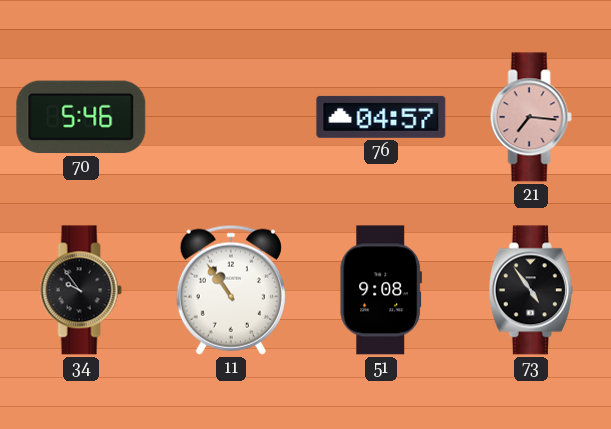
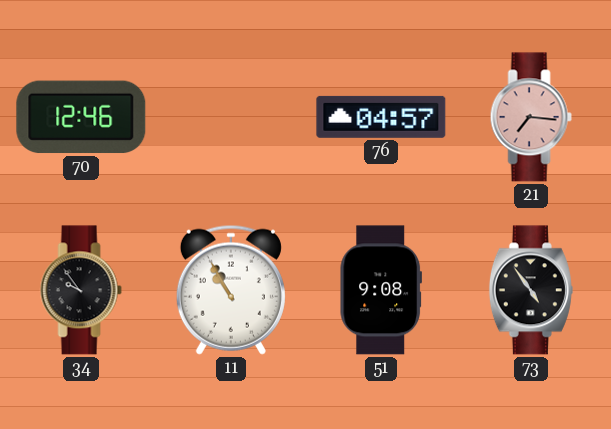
70: 5:46 -> 12:46 (81, 117)
11: 10:54 -> 10:55 (231, 290)
